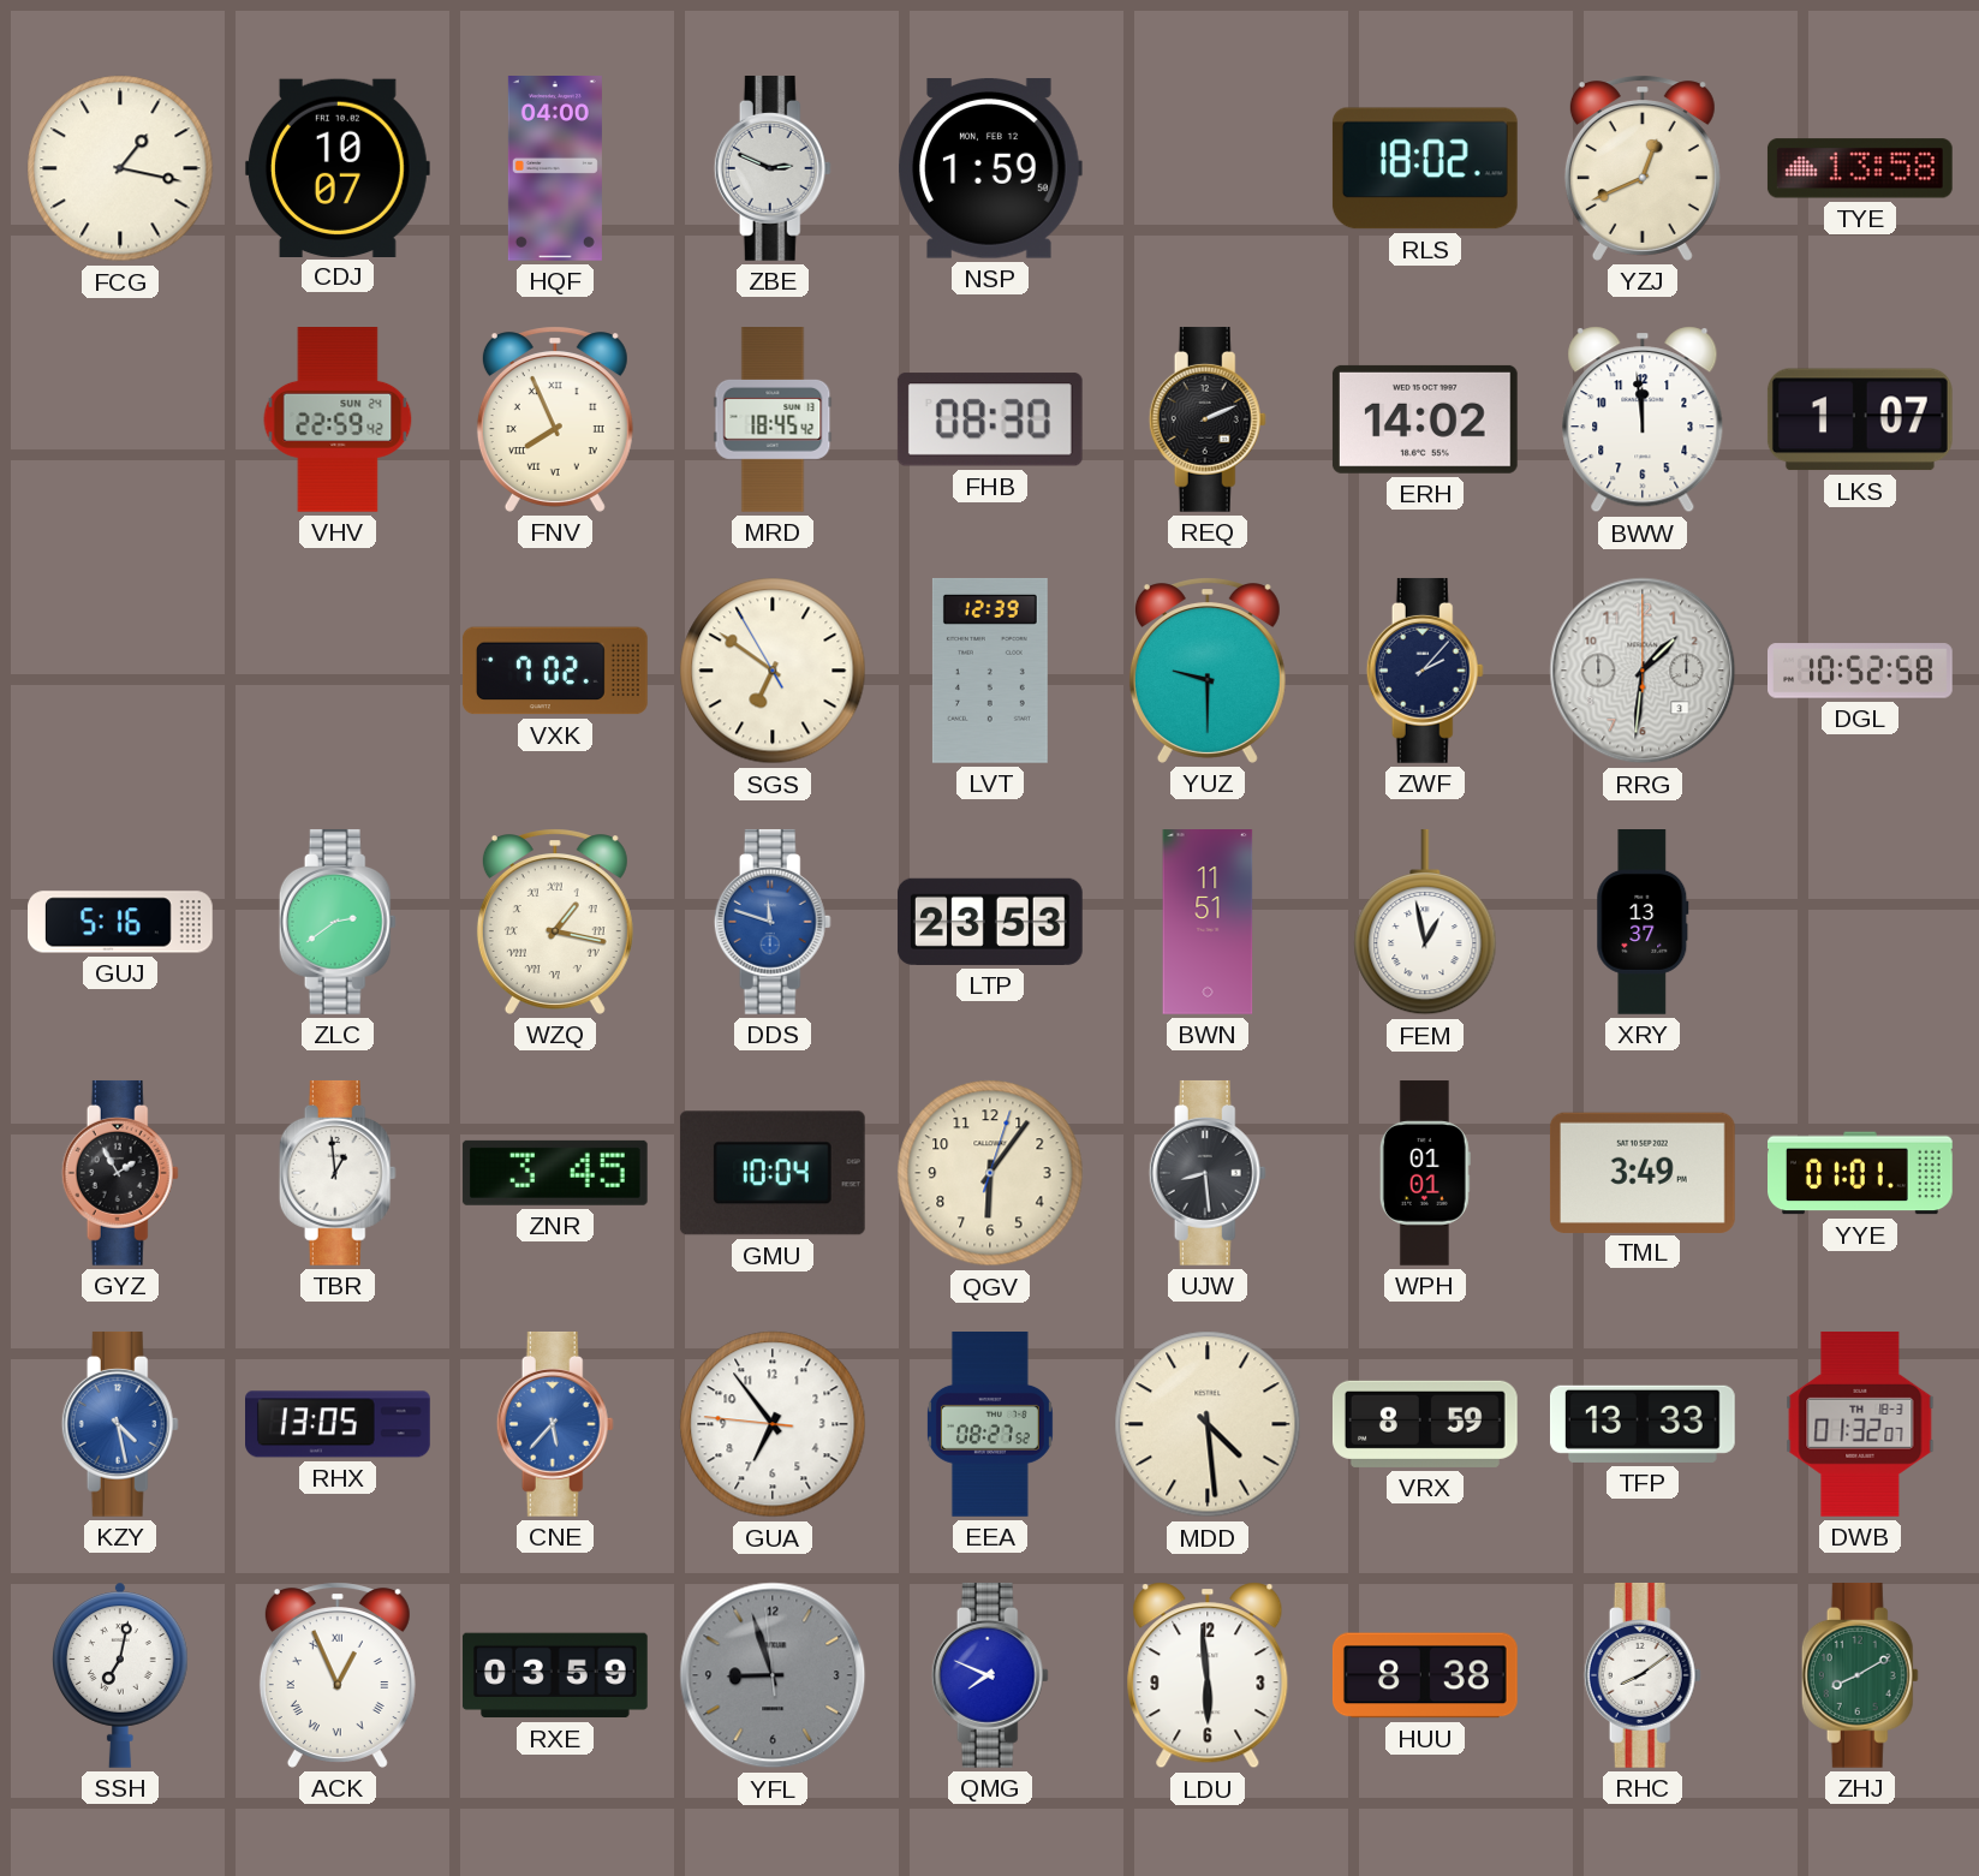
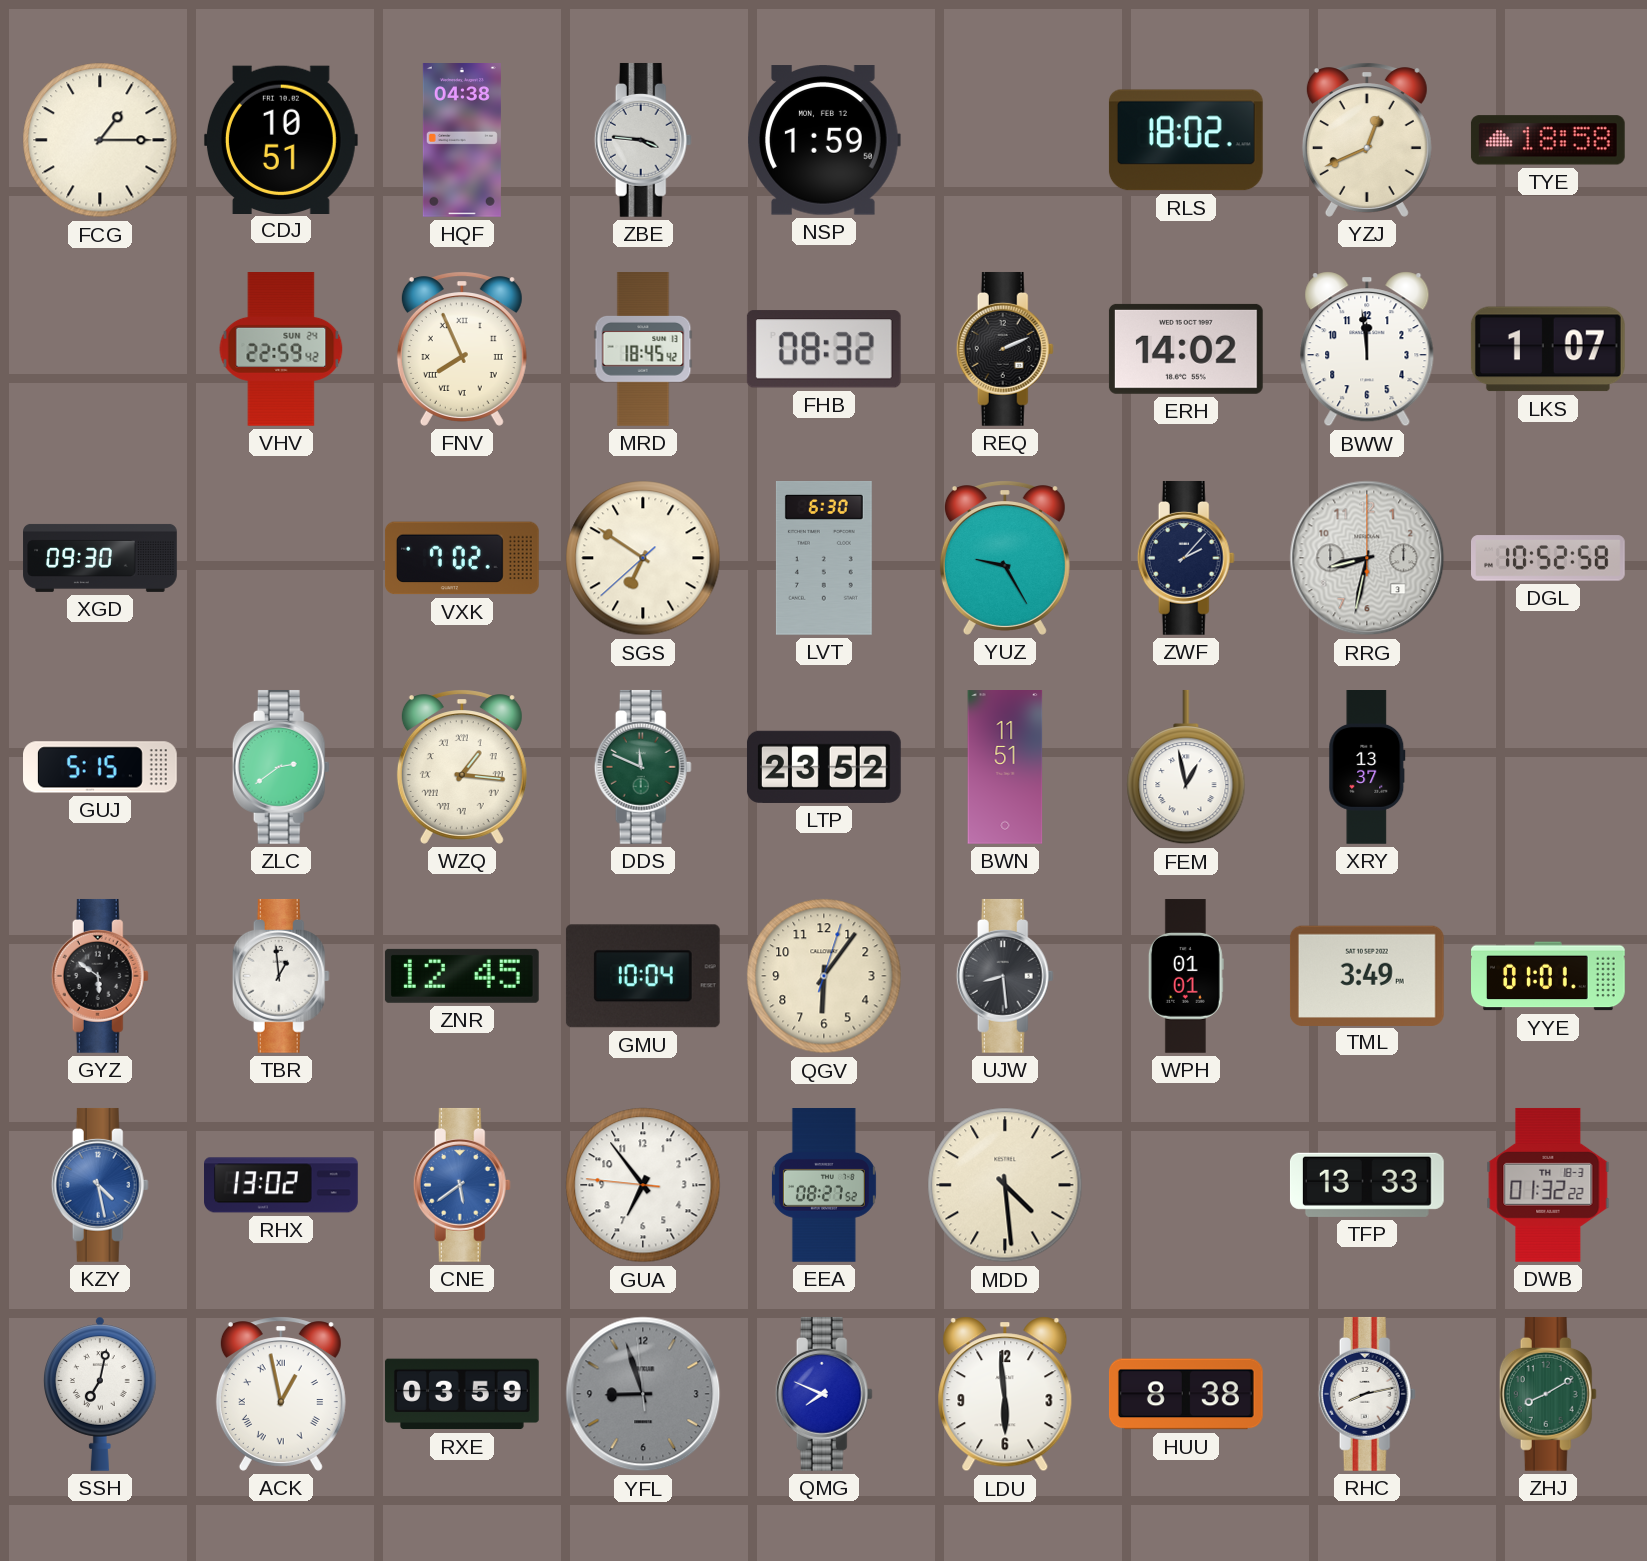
FCG: 1:17 -> 1:15 (100, 140)
CDJ: 10:07 -> 10:51 (281, 139)
HQF: 04:00 -> 04:38 (462, 141)
ZBE: 2:49 -> 3:46 (643, 140)
TYE: 13:58 -> 18:58 (1548, 140)
FHB: 08:30 -> 08:32 (824, 349)
XGD: none -> 09:30 (100, 558)
SGS: 6:50:55 -> 6:50:38 (643, 558)
LVT: 12:39 -> 6:30 (824, 558)
YUZ: 9:30 -> 9:25 (1005, 558)
RRG: 1:31 -> 8:32 (1367, 558)
GUJ: 5:16 -> 5:15 (101, 767)
WZQ: 1:17 -> 1:16 (462, 767)
DDS: 11:48 -> 11:49 (643, 767)
DDS dial: blue -> green (643, 767)
LTP: 23:53 -> 23:52 (824, 767)
GYZ: 1:55 -> 5:51 (100, 976)
ZNR: 3:45 -> 12:45 (462, 976)
RHX: 13:05 -> 13:02 (282, 1185)
CNE: 5:37 -> 5:39 (462, 1185)
VRX: 8:59 -> none (1425, 1424)
DWB: 01:32:07 -> 01:32:22 (1548, 1185)
ACK: 12:56 -> 12:58 (281, 1394)
RHC: 8:09 -> 8:13 (1367, 1394)
